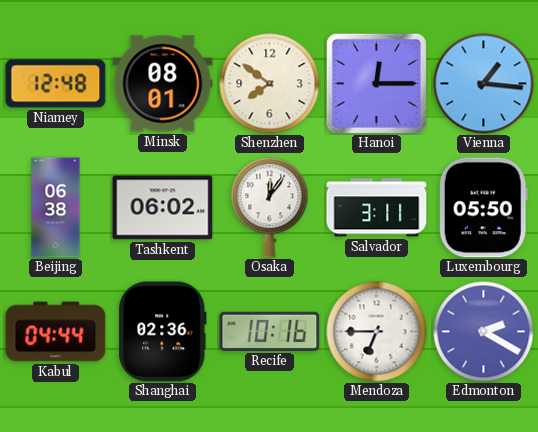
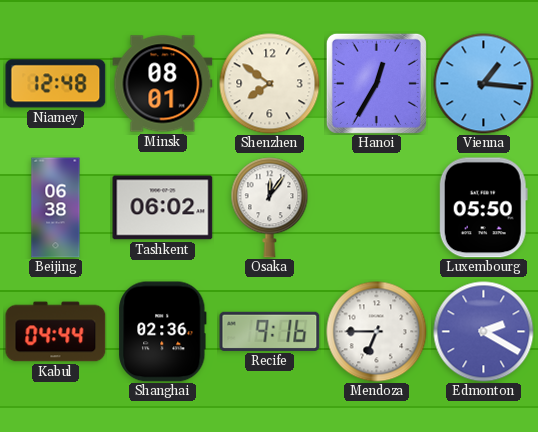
Hanoi: 12:15 -> 12:35 (376, 83)
Salvador: 3:11 -> none (377, 208)
Recife: 10:16 -> 9:16 (270, 331)
